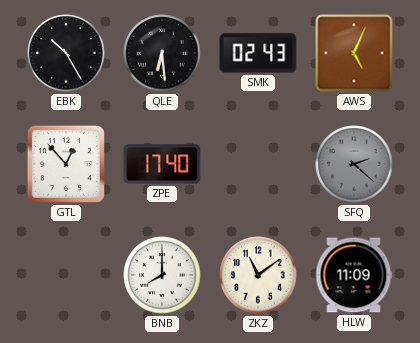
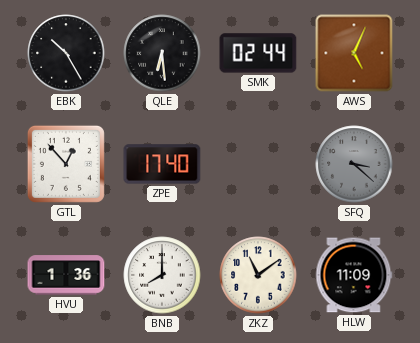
SMK: 02:43 -> 02:44 (258, 53)
SFQ: 2:22 -> 3:22 (354, 164)
HVU: none -> 1:36 (66, 275)
